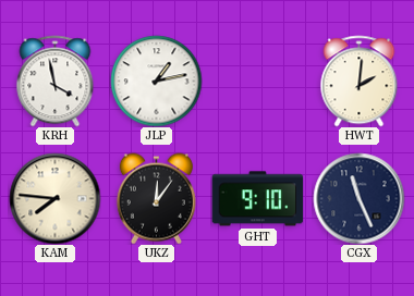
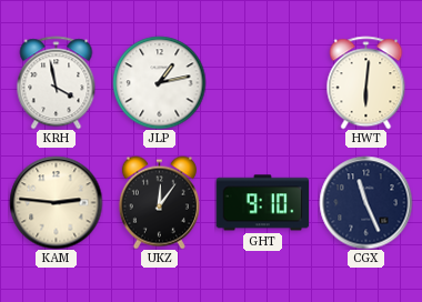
HWT: 2:01 -> 6:01 (366, 82)
KAM: 7:46 -> 2:46 (56, 202)
